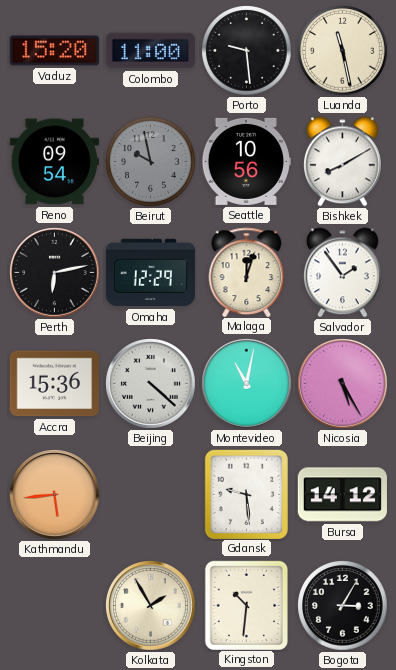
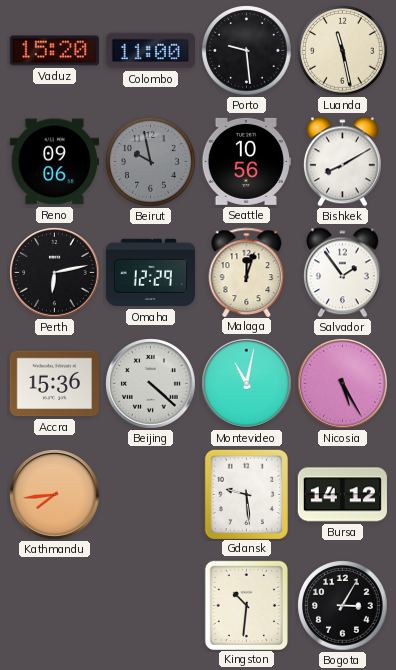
Reno: 09:54 -> 09:06 (54, 162)
Kathmandu: 5:44 -> 7:44 (55, 495)
Kolkata: 1:55 -> none (151, 606)
